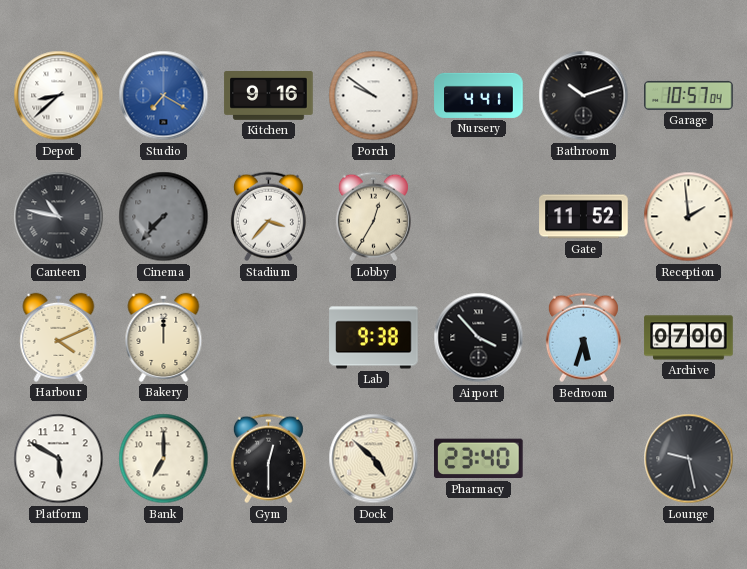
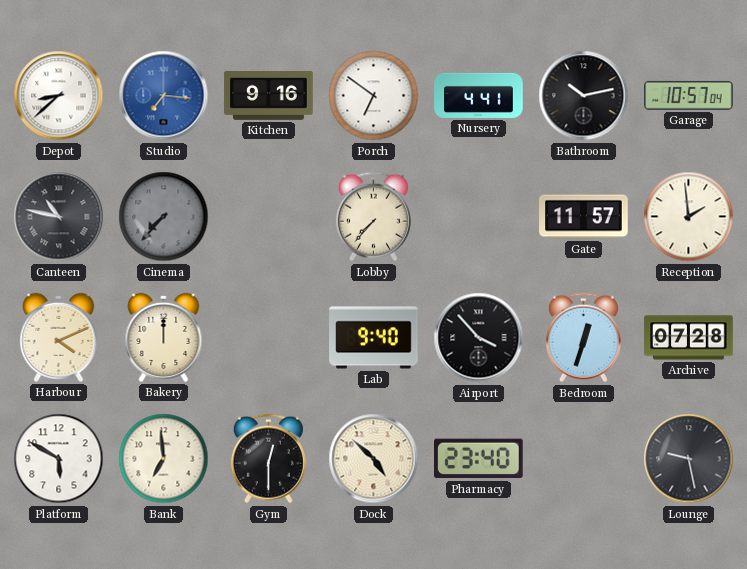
Studio: 7:20 -> 7:16 (164, 96)
Porch: 9:51 -> 6:51 (374, 96)
Bathroom: 10:12 -> 10:13 (584, 96)
Stadium: 3:37 -> none (268, 217)
Lobby: 12:35 -> 7:37 (373, 217)
Gate: 11:52 -> 11:57 (584, 217)
Lab: 9:38 -> 9:40 (374, 338)
Bedroom: 5:33 -> 12:33 (583, 338)
Archive: 07:00 -> 07:28 (689, 338)
Bank: 7:00 -> 6:59 (164, 459)
